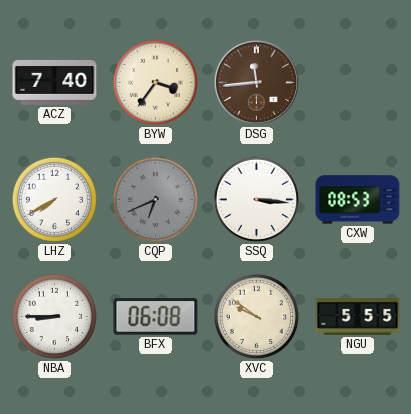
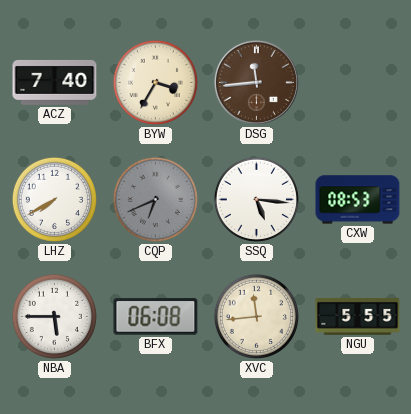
BYW: 3:36 -> 3:35 (155, 82)
SSQ: 3:16 -> 5:16 (256, 199)
NBA: 8:45 -> 5:45 (54, 316)
XVC: 9:51 -> 11:44 (256, 316)
